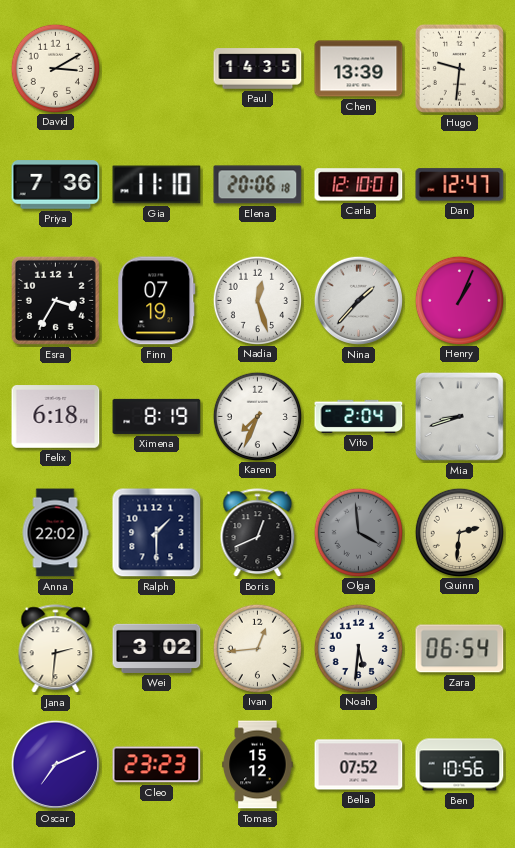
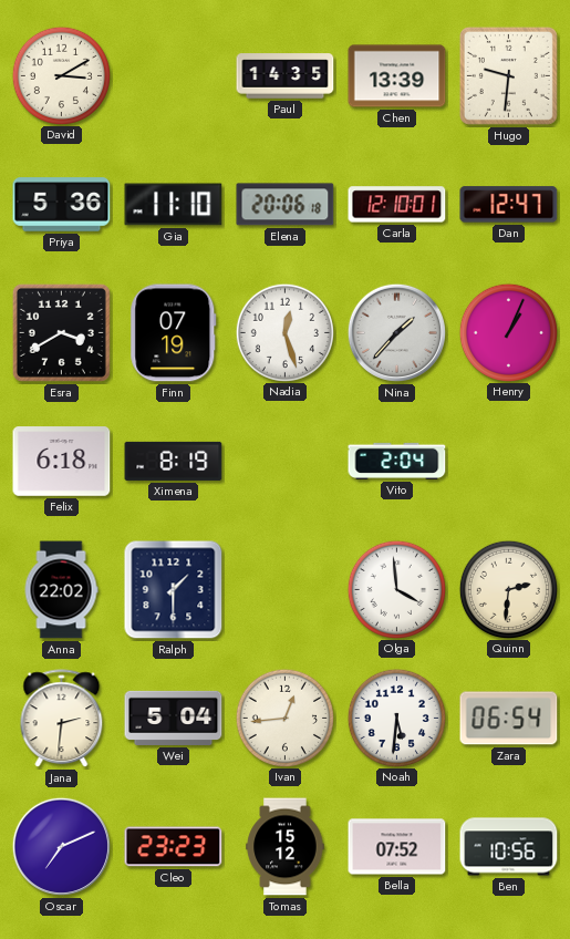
Priya: 7:36 -> 5:36 (62, 205)
Esra: 3:35 -> 3:40 (61, 332)
Karen: 7:34 -> none (257, 416)
Mia: 8:42 -> none (459, 416)
Boris: 12:41 -> none (258, 533)
Olga dial: grey -> white (396, 589)
Wei: 3:02 -> 5:04 (174, 718)
